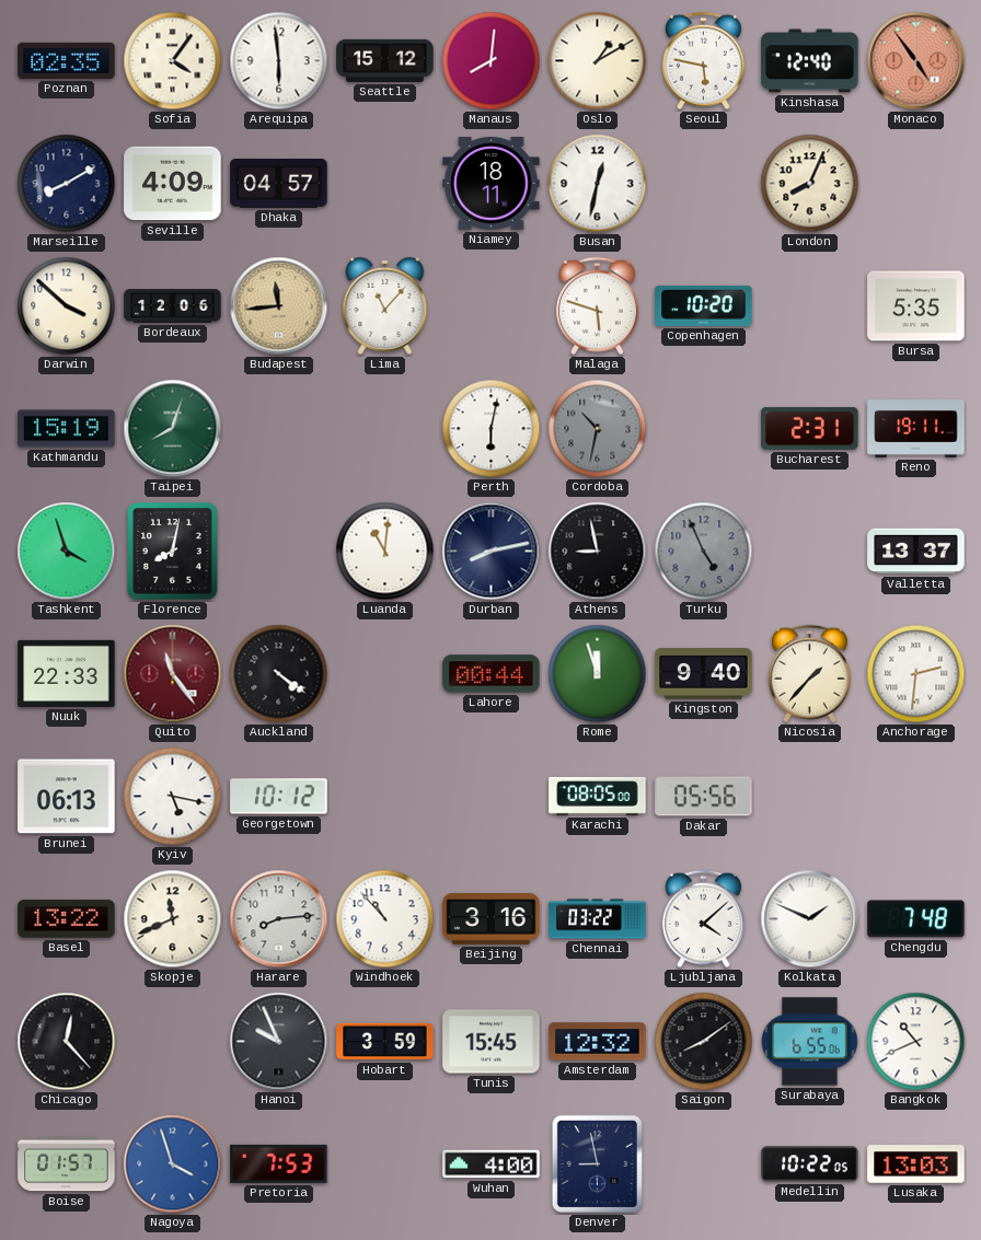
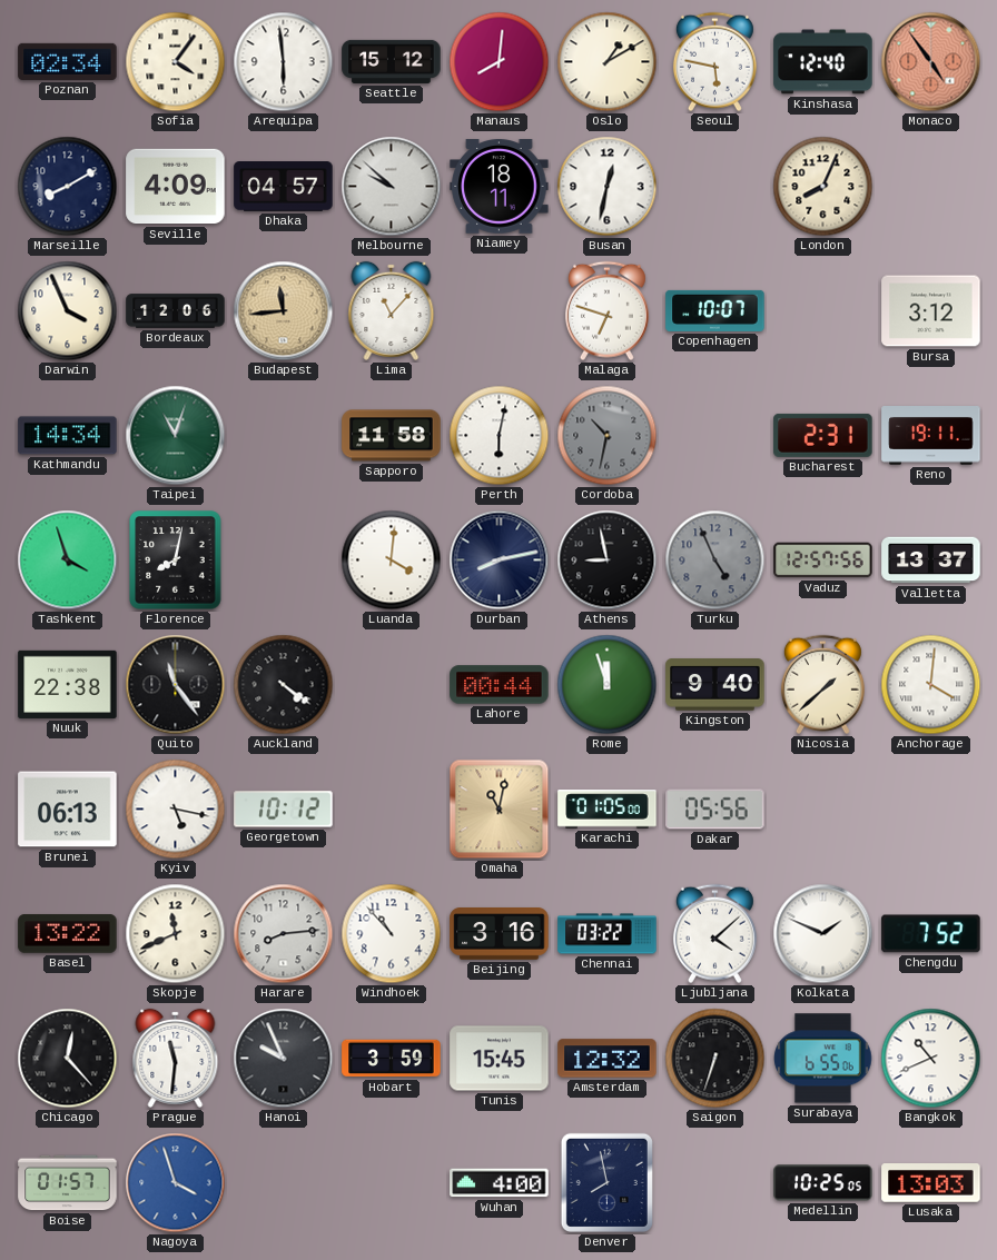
Poznan: 02:35 -> 02:34 (68, 61)
Melbourne: none -> 9:52 (392, 187)
Darwin: 3:52 -> 3:56 (68, 311)
Malaga: 5:48 -> 6:48 (606, 311)
Copenhagen: 10:20 -> 10:07 (715, 310)
Bursa: 5:35 -> 3:12 (931, 311)
Kathmandu: 15:19 -> 14:34 (68, 436)
Taipei: 8:03 -> 11:03 (176, 436)
Sapporo: none -> 11:58 (392, 436)
Luanda: 11:01 -> 4:01 (392, 560)
Vaduz: none -> 12:57 (823, 560)
Nuuk: 22:33 -> 22:38 (68, 684)
Quito dial: burgundy -> black (176, 685)
Nicosia: 1:37 -> 1:38 (822, 685)
Anchorage: 2:31 -> 4:01 (931, 685)
Omaha: none -> 11:02 (500, 810)
Karachi: 08:05 -> 01:05 (608, 810)
Chengdu: 7:48 -> 7:52 (931, 934)
Prague: none -> 11:31 (176, 1058)
Saigon: 8:09 -> 6:33 (715, 1059)
Pretoria: 7:53 -> none (279, 1163)
Denver: 8:58 -> 7:58 (606, 1182)
Medellin: 10:22 -> 10:25 (823, 1183)
